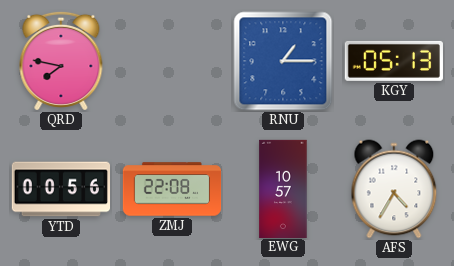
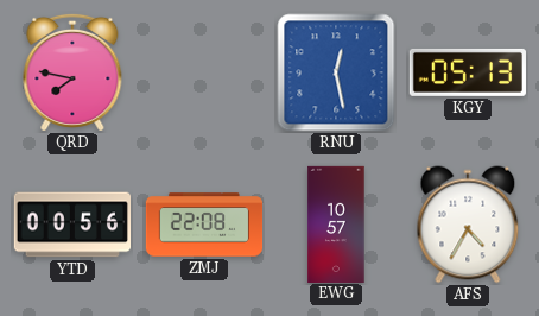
RNU: 1:15 -> 12:28 (336, 72)
